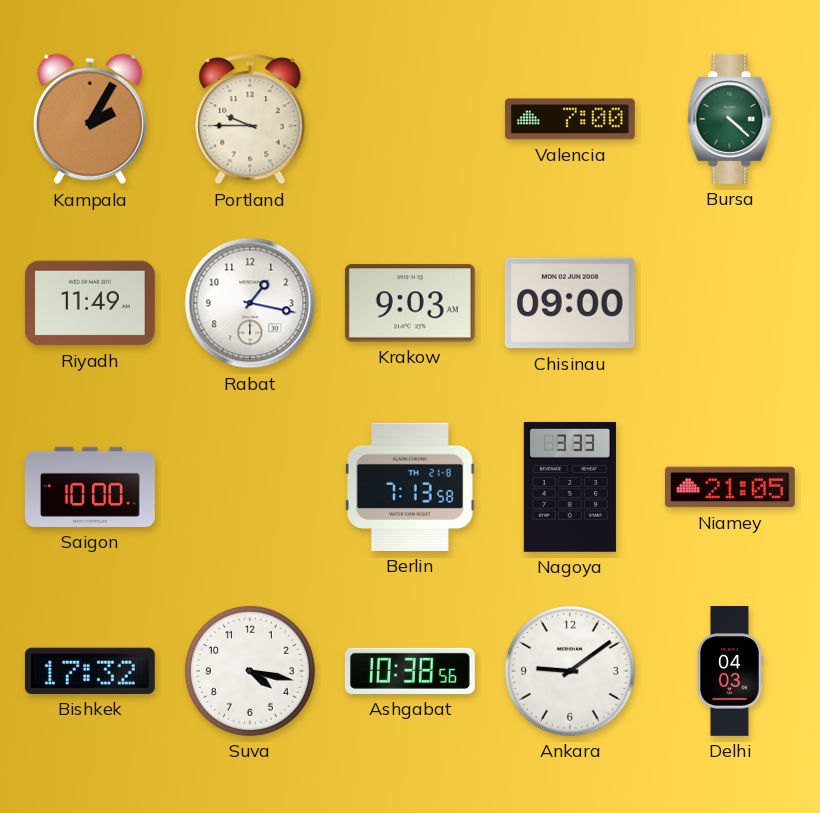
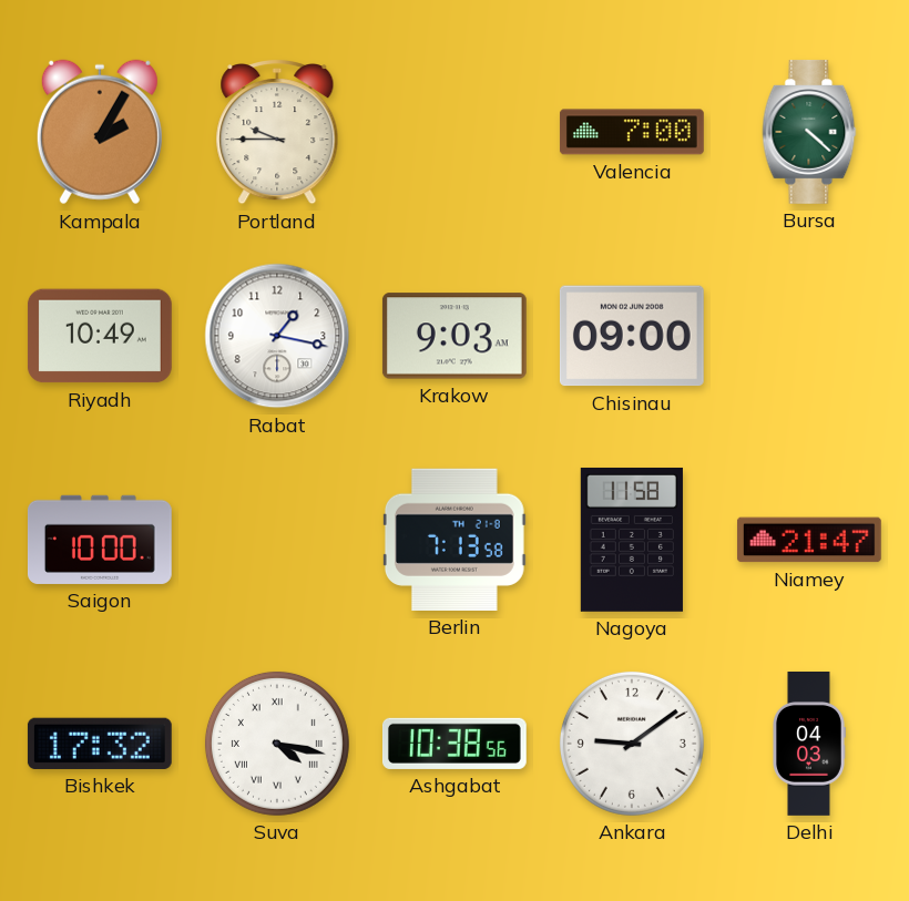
Riyadh: 11:49 -> 10:49 (100, 336)
Nagoya: 3:33 -> 11:58 (632, 540)
Niamey: 21:05 -> 21:47 (809, 540)
Suva numerals: Arabic -> Roman (277, 744)
